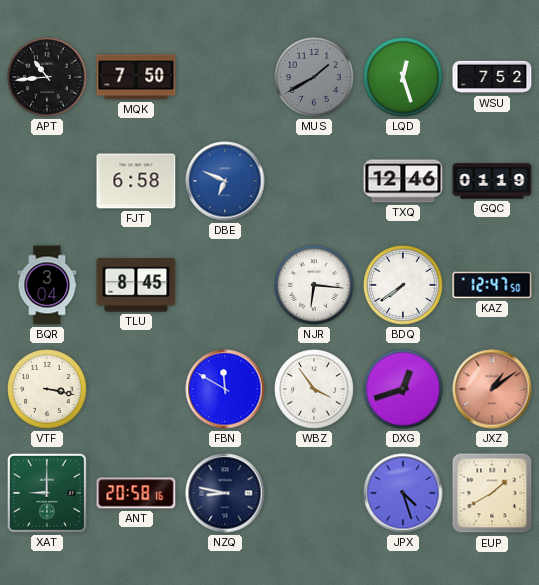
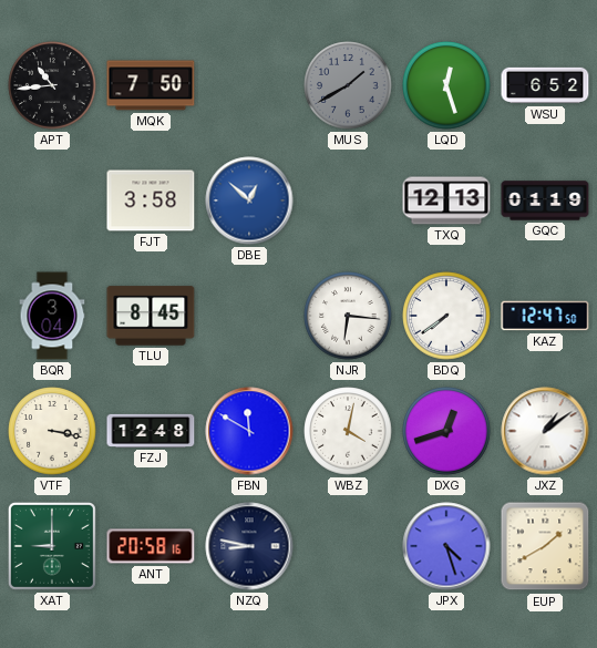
WSU: 7:52 -> 6:52 (545, 85)
FJT: 6:58 -> 3:58 (151, 200)
DBE: 6:49 -> 12:52 (249, 200)
TXQ: 12:46 -> 12:13 (446, 200)
FZJ: none -> 12:48 (151, 431)
WBZ: 3:54 -> 4:02 (348, 431)
JXZ dial: salmon -> white (545, 431)
